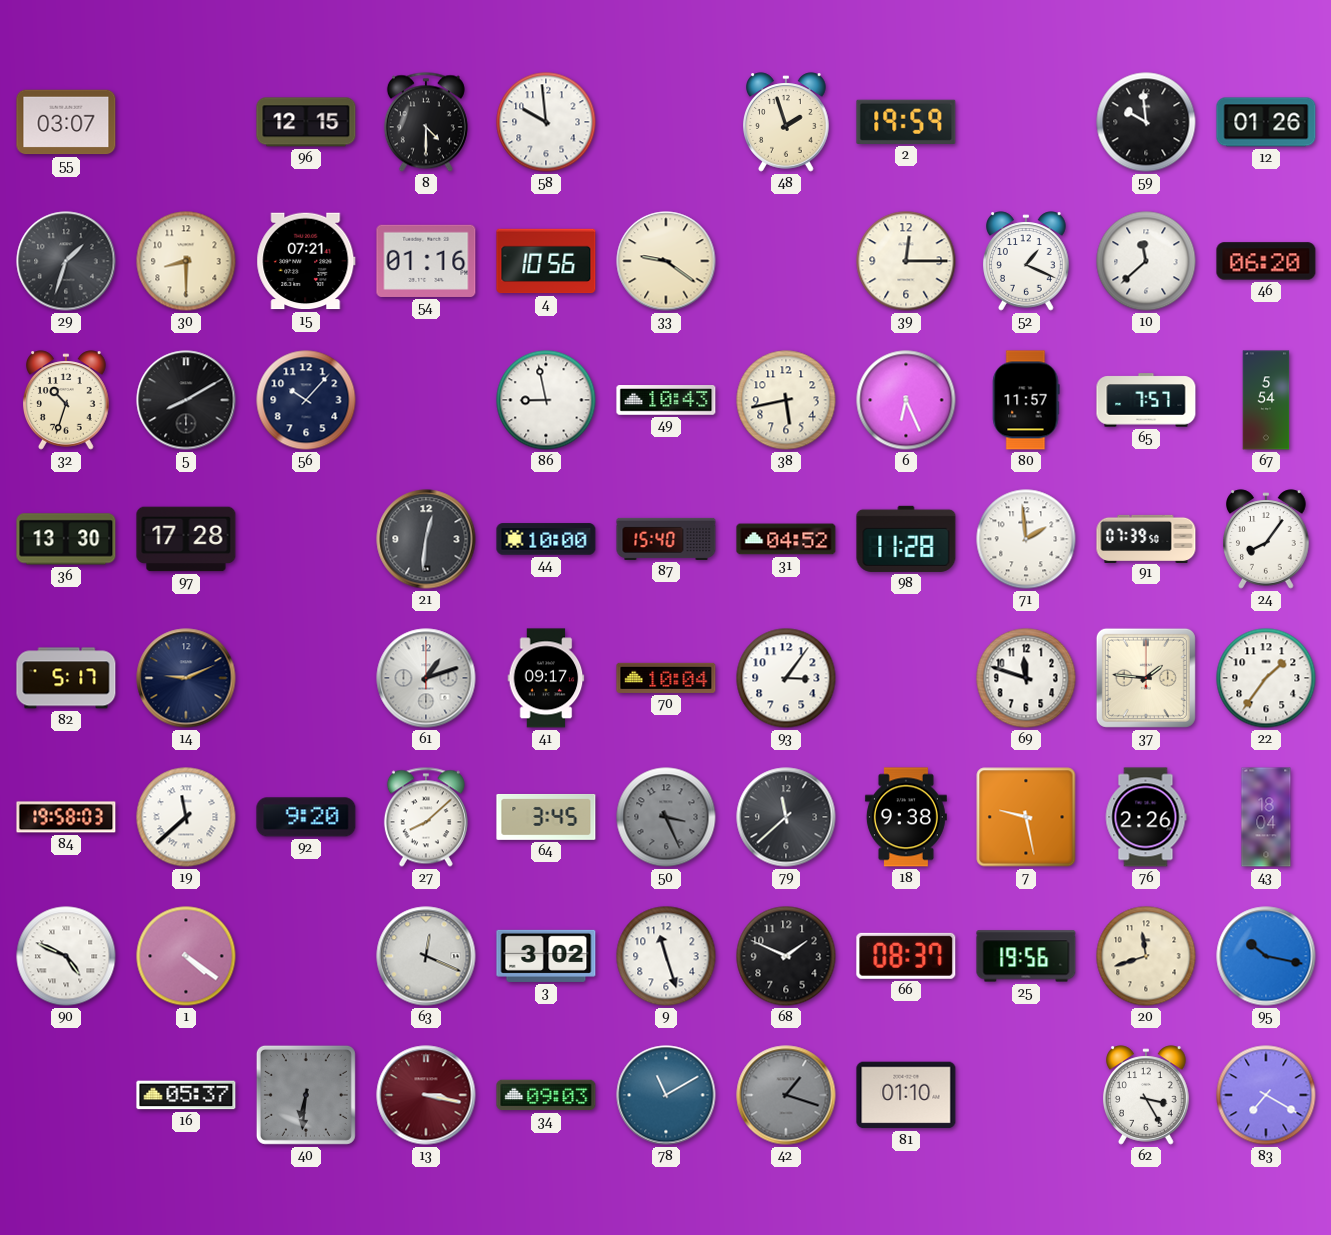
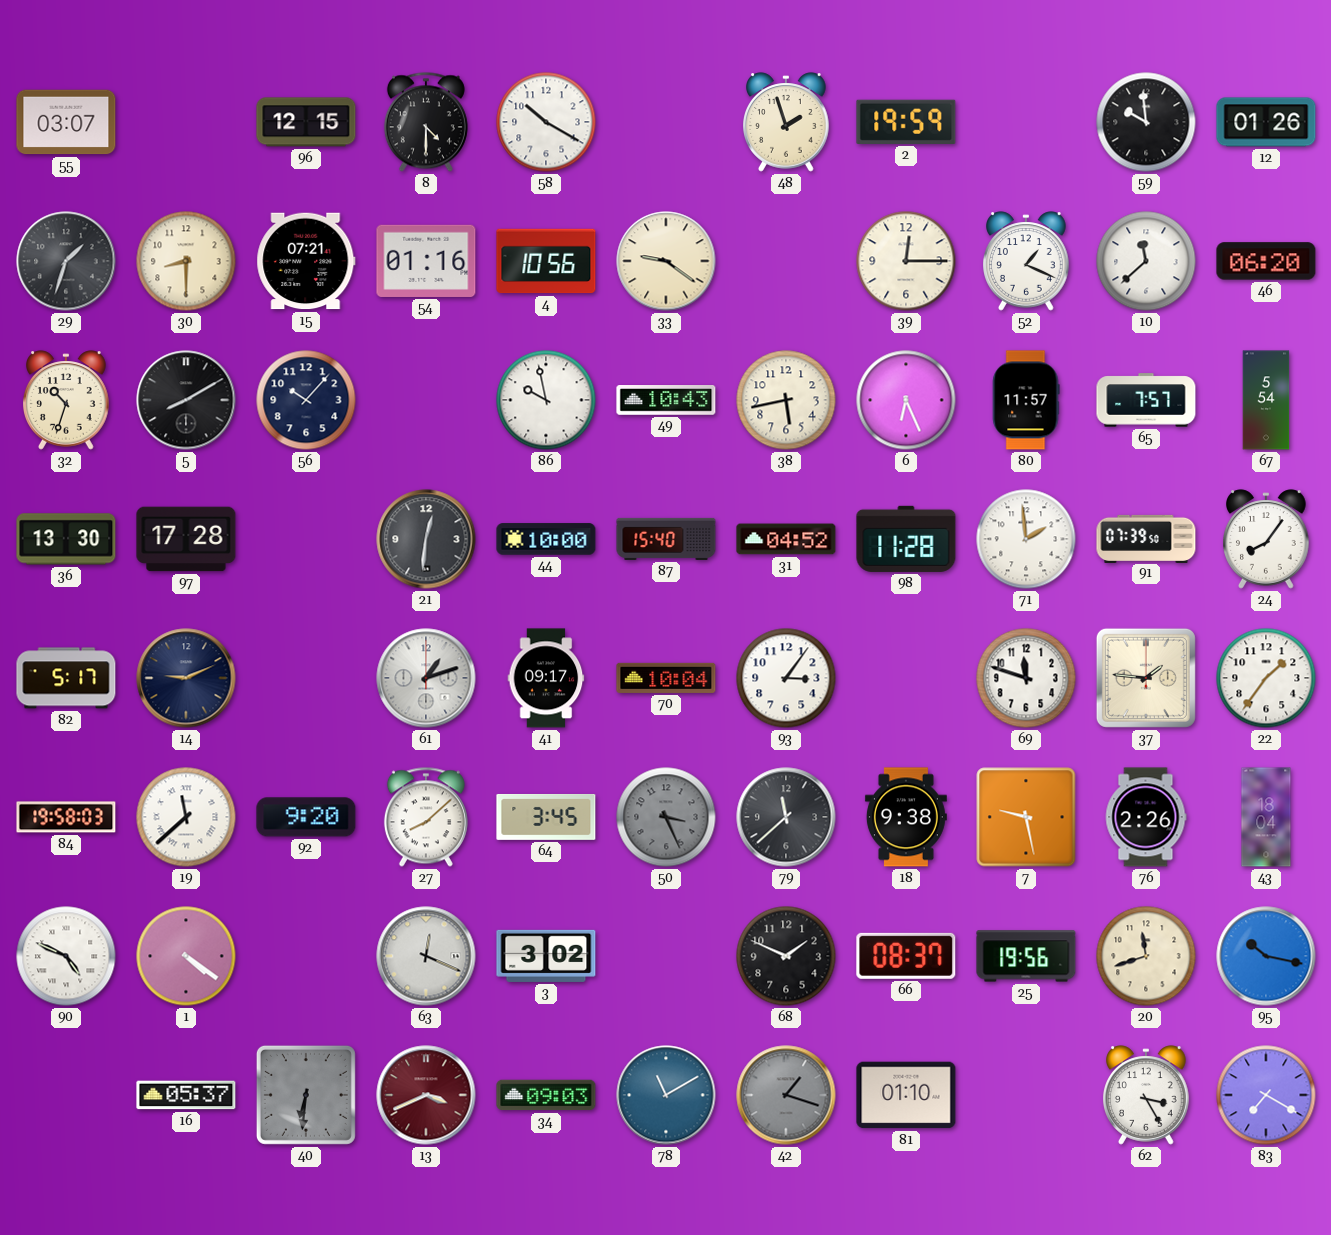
58: 9:59 -> 10:20 (546, 122)
86: 8:58 -> 9:58 (546, 400)
9: 11:27 -> none (666, 956)
13: 3:17 -> 3:41 (426, 1095)
